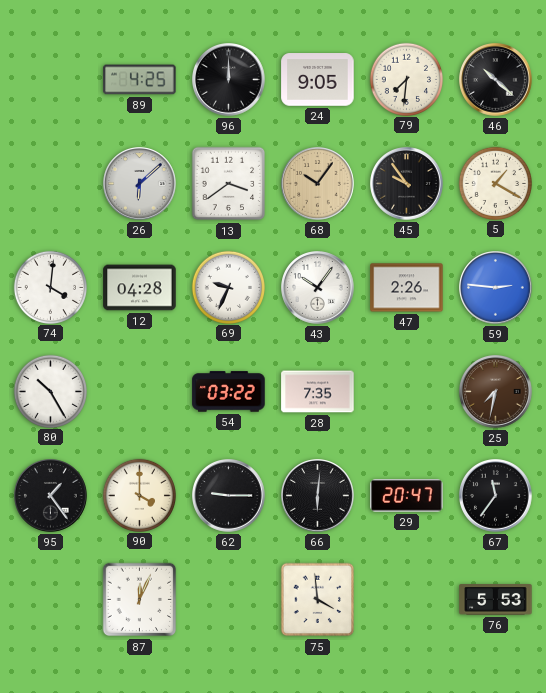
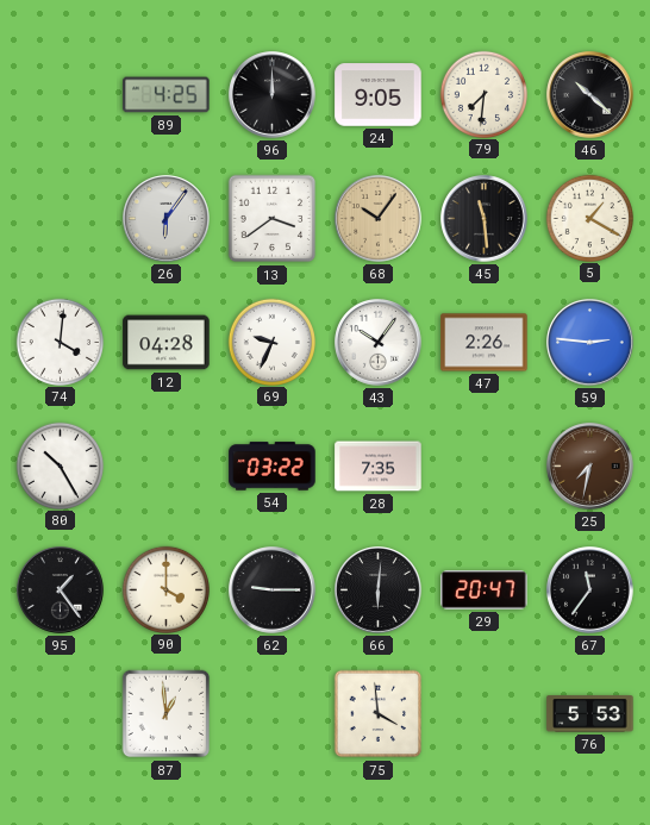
26: 6:08 -> 6:06 (167, 219)
45: 9:54 -> 11:29 (485, 219)
87: 12:04 -> 12:59 (167, 714)
